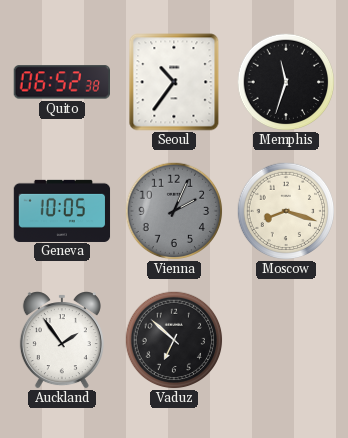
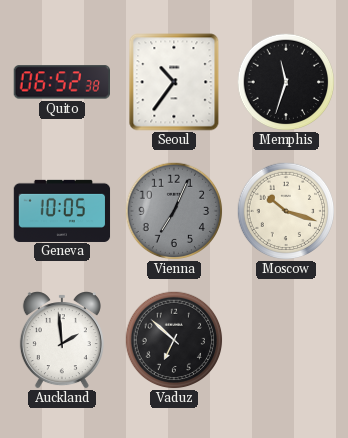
Vienna: 2:04 -> 7:04 (174, 211)
Moscow: 8:18 -> 10:18 (286, 211)
Auckland: 1:54 -> 1:59 (62, 340)
